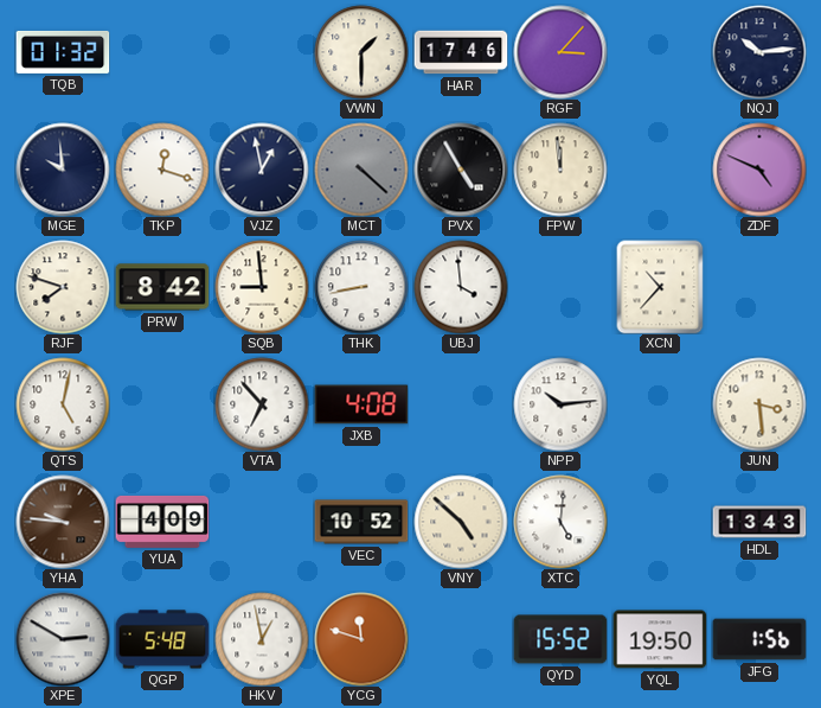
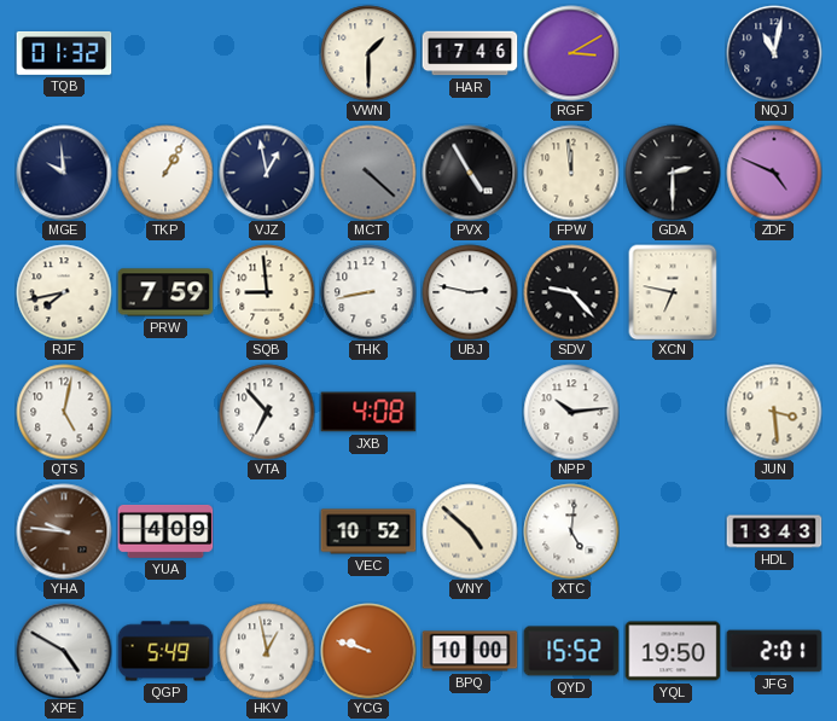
RGF: 3:07 -> 3:10 (571, 53)
NQJ: 10:14 -> 11:02 (774, 53)
TKP: 12:18 -> 1:05 (165, 173)
GDA: none -> 2:30 (673, 173)
RJF: 7:48 -> 7:43 (64, 292)
PRW: 8:42 -> 7:59 (165, 292)
UBJ: 3:59 -> 2:47 (470, 292)
SDV: none -> 9:23 (571, 292)
XCN: 10:37 -> 6:47 (673, 292)
XPE: 2:50 -> 4:50 (64, 651)
QGP: 5:48 -> 5:49 (165, 651)
YCG: 11:48 -> 9:48 (368, 651)
BPQ: none -> 10:00 (470, 651)
JFG: 1:56 -> 2:01 (774, 651)
